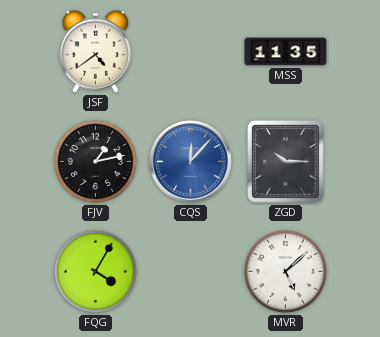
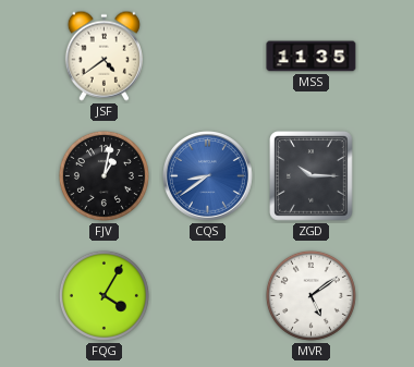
FJV: 1:13 -> 1:02 (103, 175)
CQS: 12:07 -> 8:39 (208, 176)
MVR: 5:08 -> 5:09 (310, 295)
